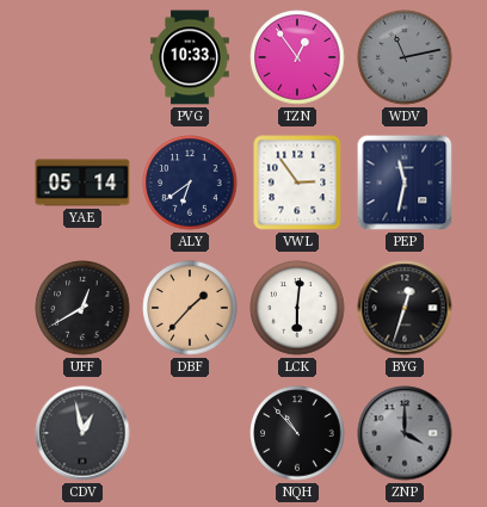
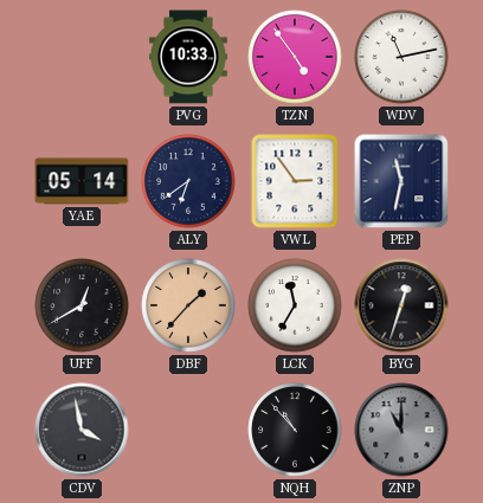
TZN: 12:54 -> 4:54 (295, 57)
WDV dial: grey -> white (401, 57)
LCK: 6:01 -> 11:35 (295, 305)
CDV: 12:58 -> 3:58 (82, 430)
ZNP: 4:00 -> 11:00 (401, 430)
